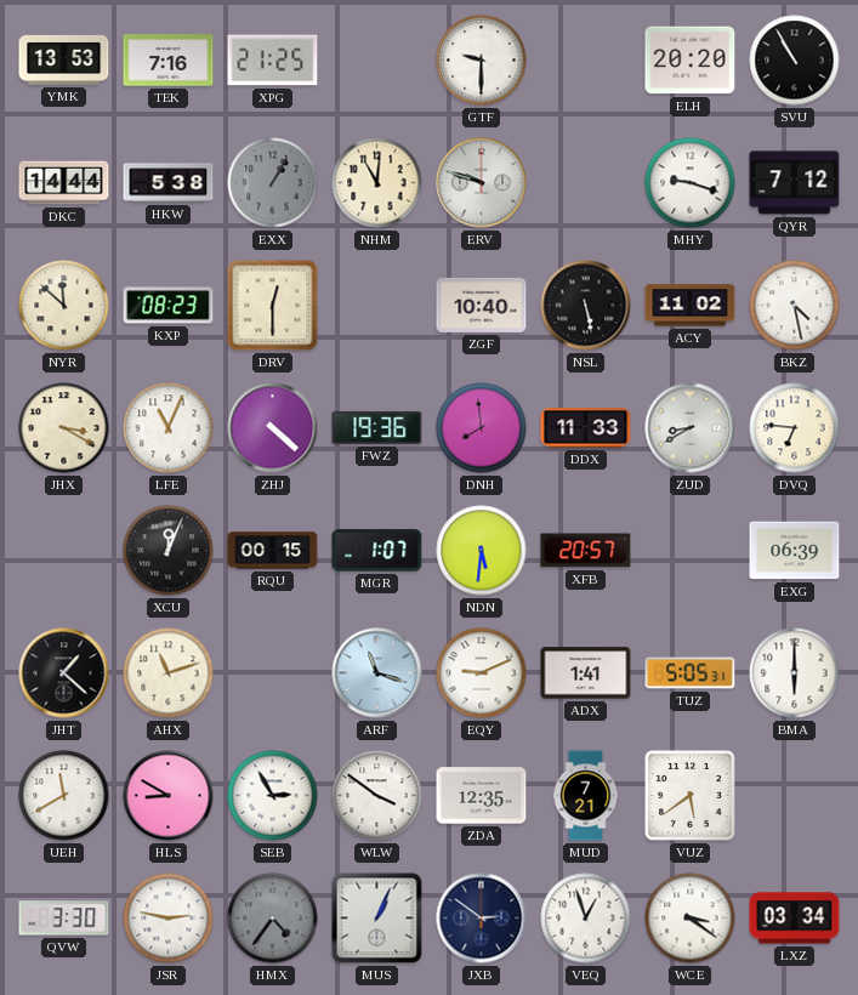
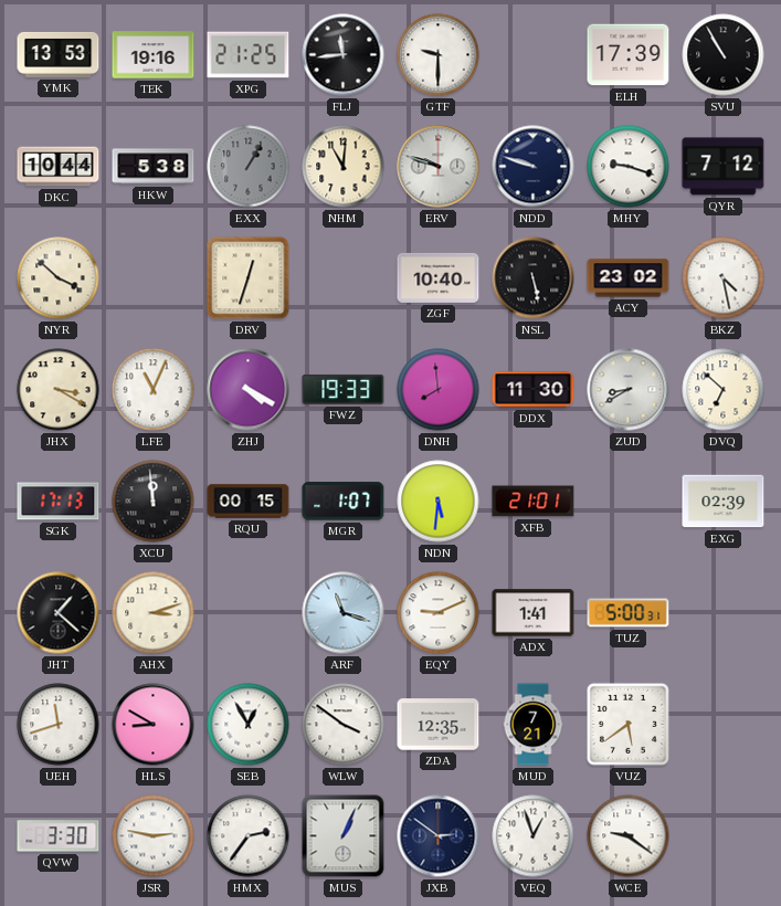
TEK: 7:16 -> 19:16 (154, 55)
FLJ: none -> 11:44 (344, 55)
ELH: 20:20 -> 17:39 (629, 55)
DKC: 14:44 -> 10:44 (59, 167)
NDD: none -> 9:48 (534, 167)
NYR: 11:52 -> 3:52 (59, 278)
KXP: 08:23 -> none (169, 306)
DRV: 12:30 -> 12:33 (249, 278)
ACY: 11:02 -> 23:02 (629, 278)
ZHJ: 4:22 -> 4:20 (249, 390)
FWZ: 19:36 -> 19:33 (344, 389)
DDX: 11:33 -> 11:30 (534, 390)
DVQ: 6:46 -> 6:52 (724, 390)
SGK: none -> 17:13 (59, 502)
XCU: 12:04 -> 11:59 (154, 502)
XFB: 20:57 -> 21:01 (534, 502)
EXG: 06:39 -> 02:39 (724, 502)
AHX: 11:12 -> 3:12 (154, 613)
TUZ: 5:05 -> 5:00 (629, 613)
BMA: 6:00 -> none (795, 673)
UEH: 11:40 -> 11:42 (59, 725)
SEB: 2:55 -> 12:55 (249, 725)
HMX: 4:36 -> 2:36 (249, 836)
HMX dial: grey -> white (249, 836)
WCE: 3:21 -> 9:21 (629, 836)
LXZ: 03:34 -> none (795, 919)
